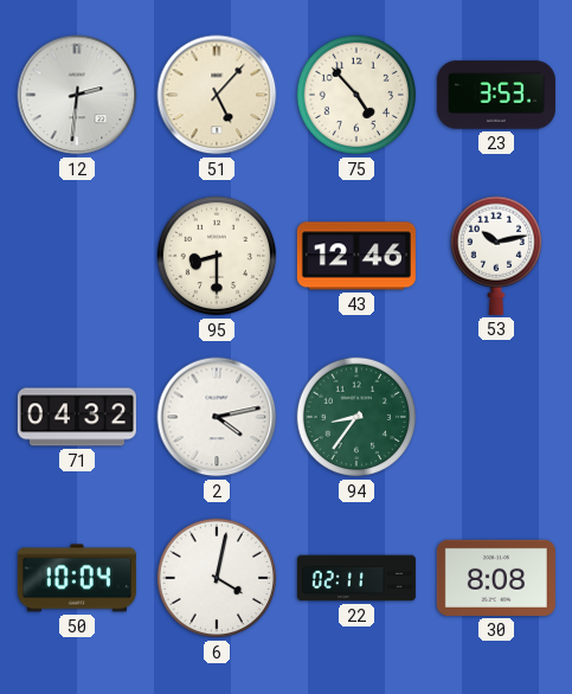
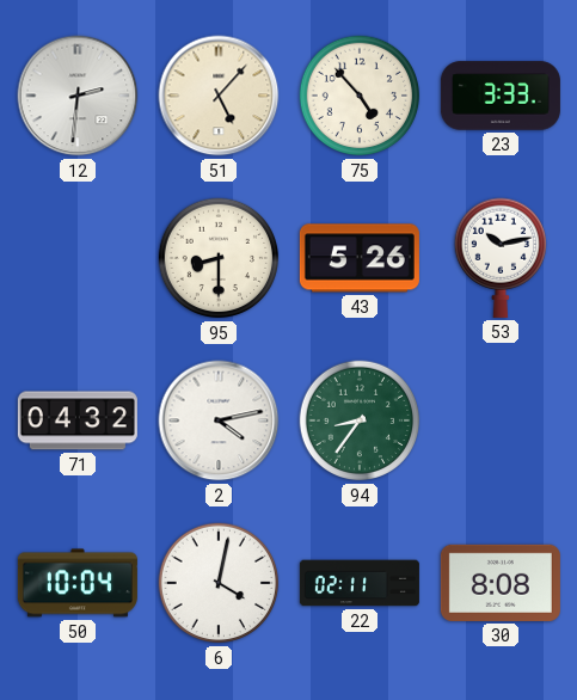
23: 3:53 -> 3:33 (501, 96)
43: 12:46 -> 5:26 (360, 258)
